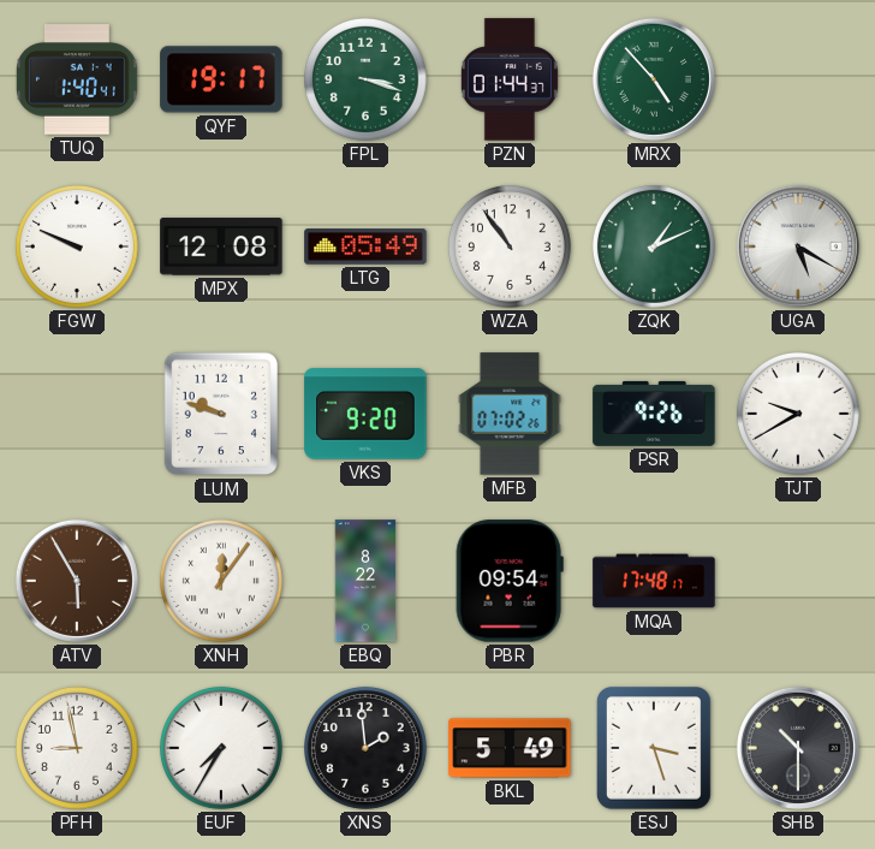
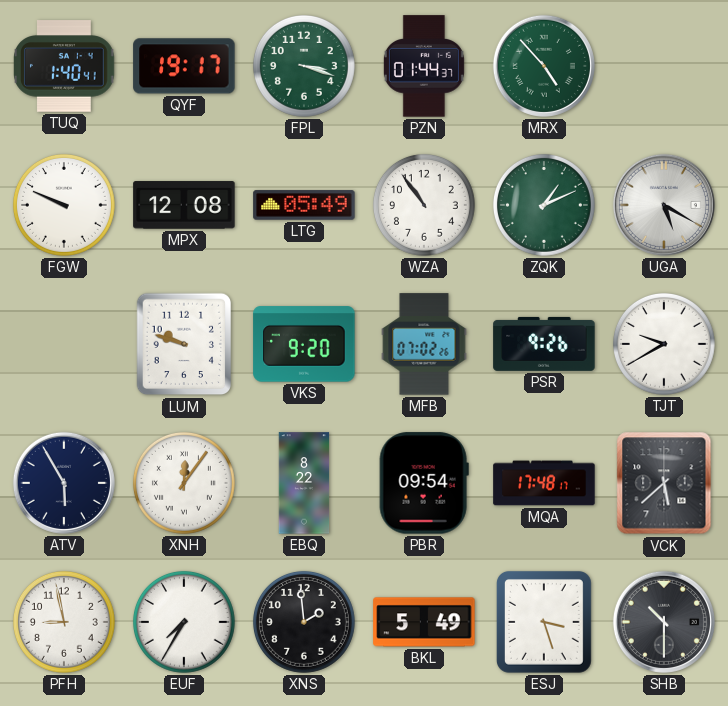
ATV dial: brown -> navy (64, 483)
VCK: none -> 5:38 (664, 483)
